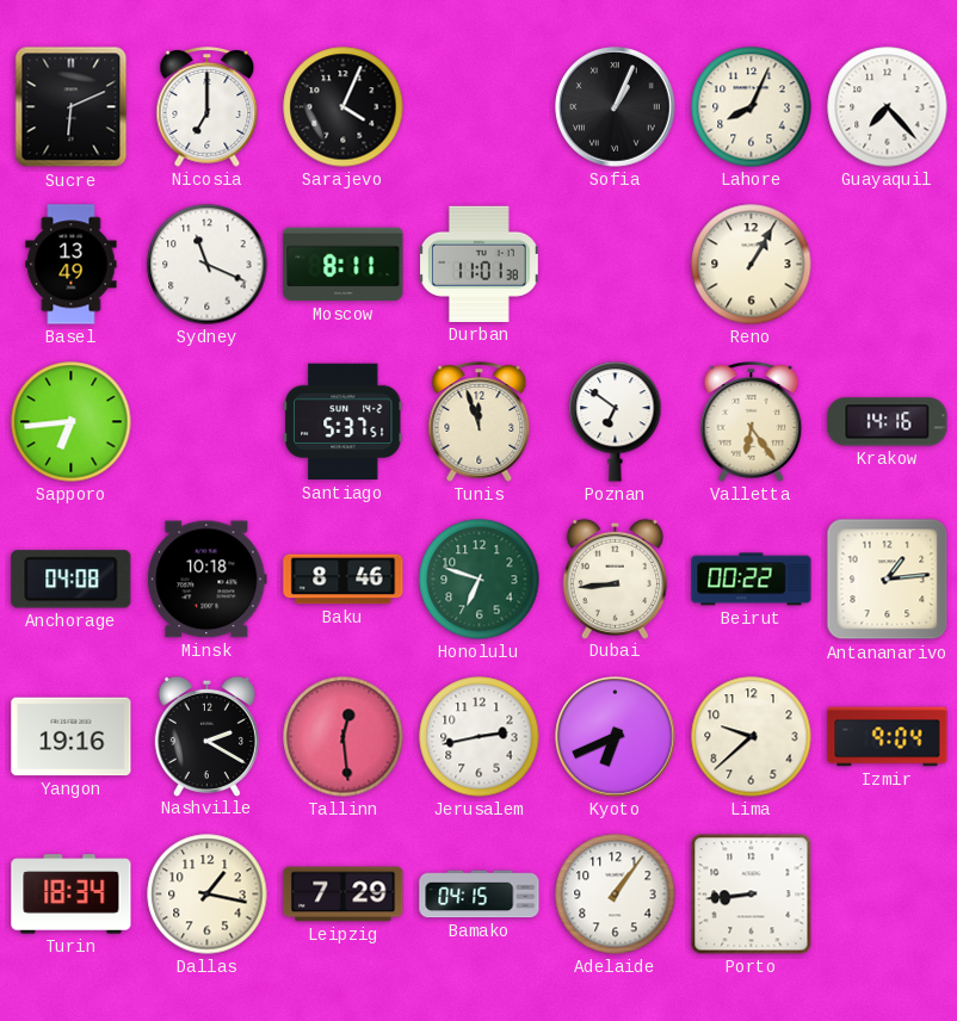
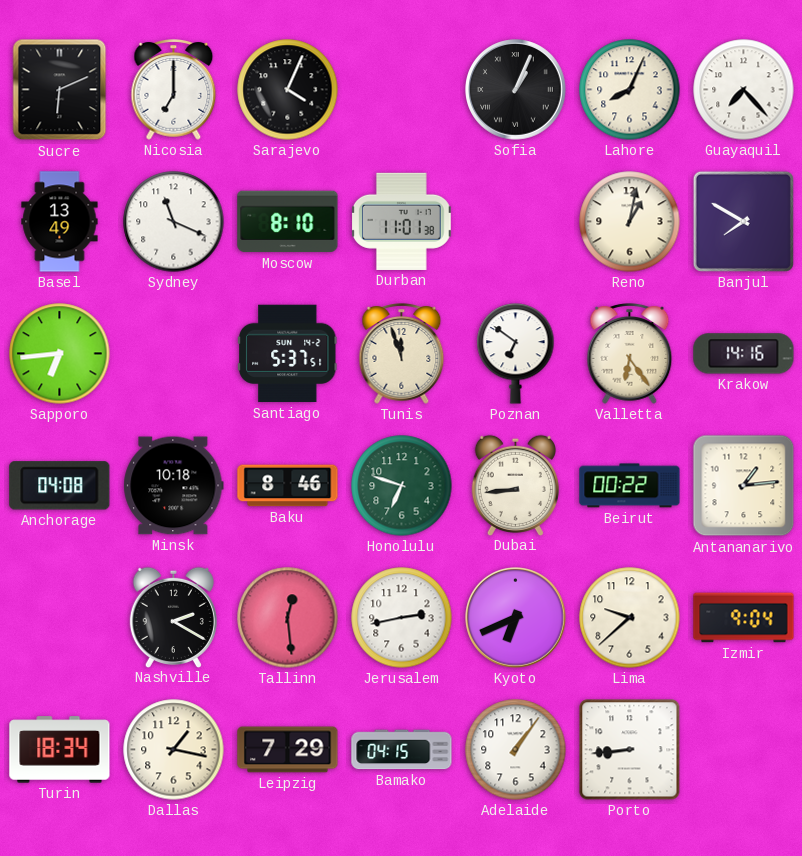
Moscow: 8:11 -> 8:10 (288, 222)
Reno: 1:05 -> 1:02 (630, 222)
Banjul: none -> 7:50 (743, 221)
Yangon: 19:16 -> none (72, 737)
